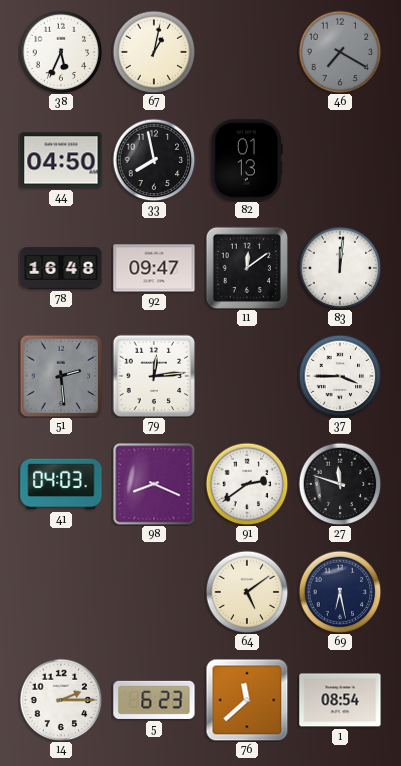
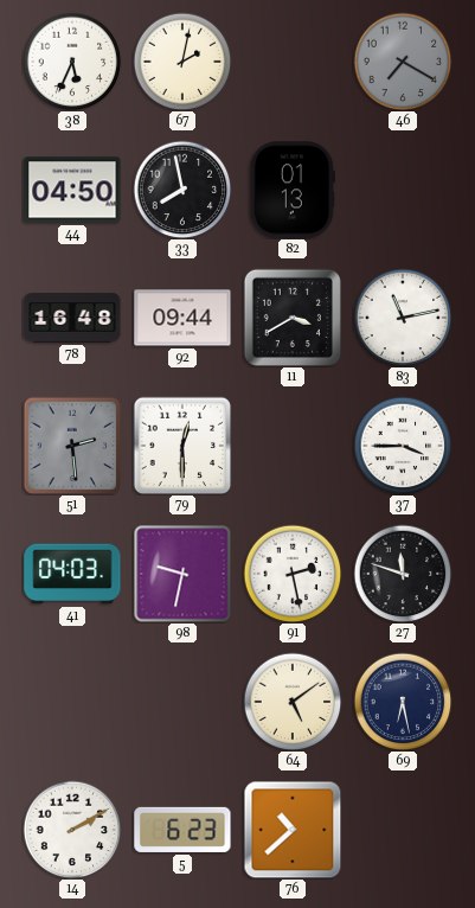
67: 1:02 -> 2:02 (182, 62)
92: 09:47 -> 09:44 (182, 318)
11: 12:09 -> 3:40 (293, 318)
83: 12:01 -> 11:13 (403, 318)
79: 12:14 -> 12:30 (182, 446)
98: 8:19 -> 9:32 (182, 574)
91: 2:39 -> 2:28 (293, 574)
14: 2:15 -> 2:10 (72, 830)
76: 11:38 -> 10:38 (293, 830)
1: 08:54 -> none (340, 700)
